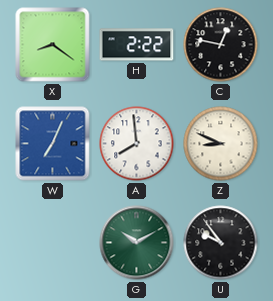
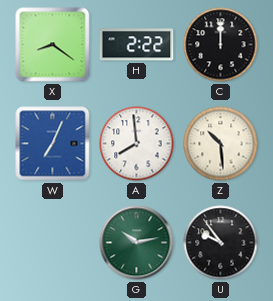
C: 12:47 -> 12:00 (221, 45)
Z: 8:49 -> 10:29 (221, 144)
G: 10:10 -> 10:13 (137, 243)
